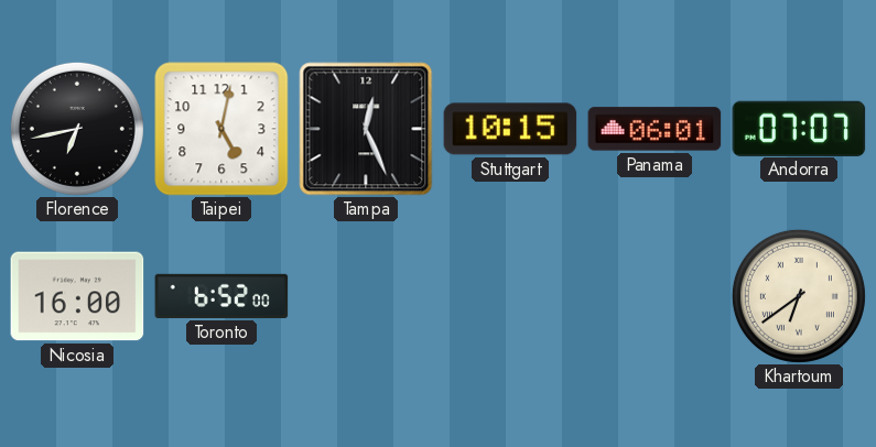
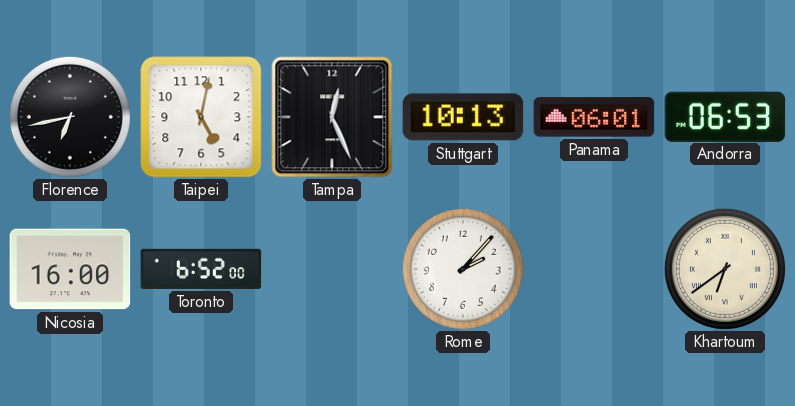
Stuttgart: 10:15 -> 10:13 (463, 117)
Andorra: 07:07 -> 06:53 (725, 116)
Rome: none -> 2:07 (463, 269)
